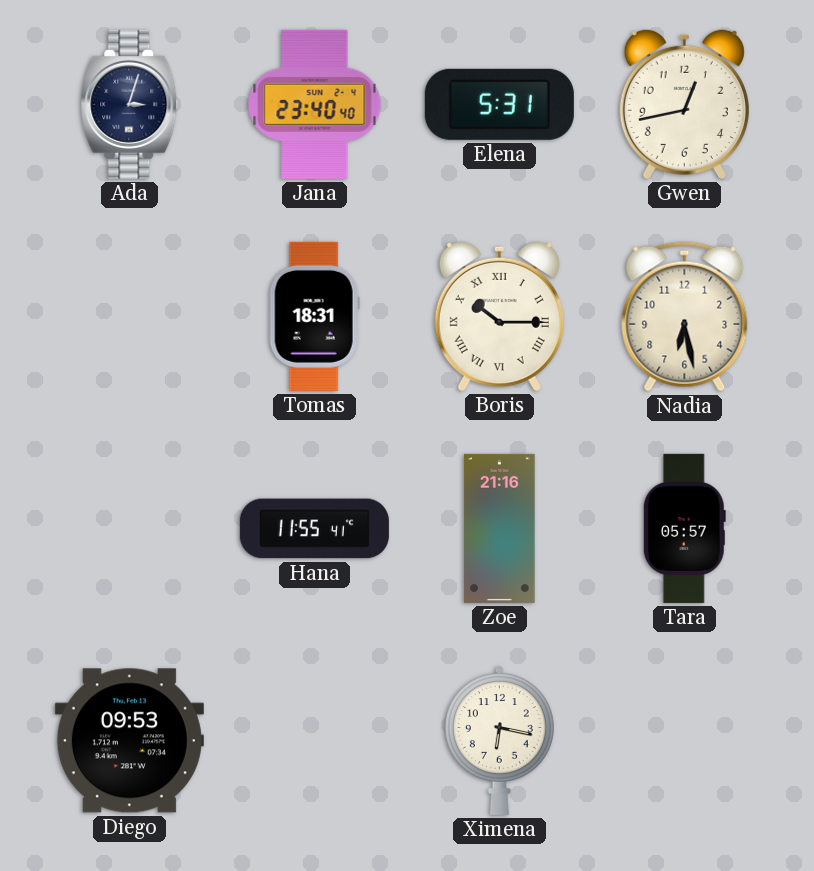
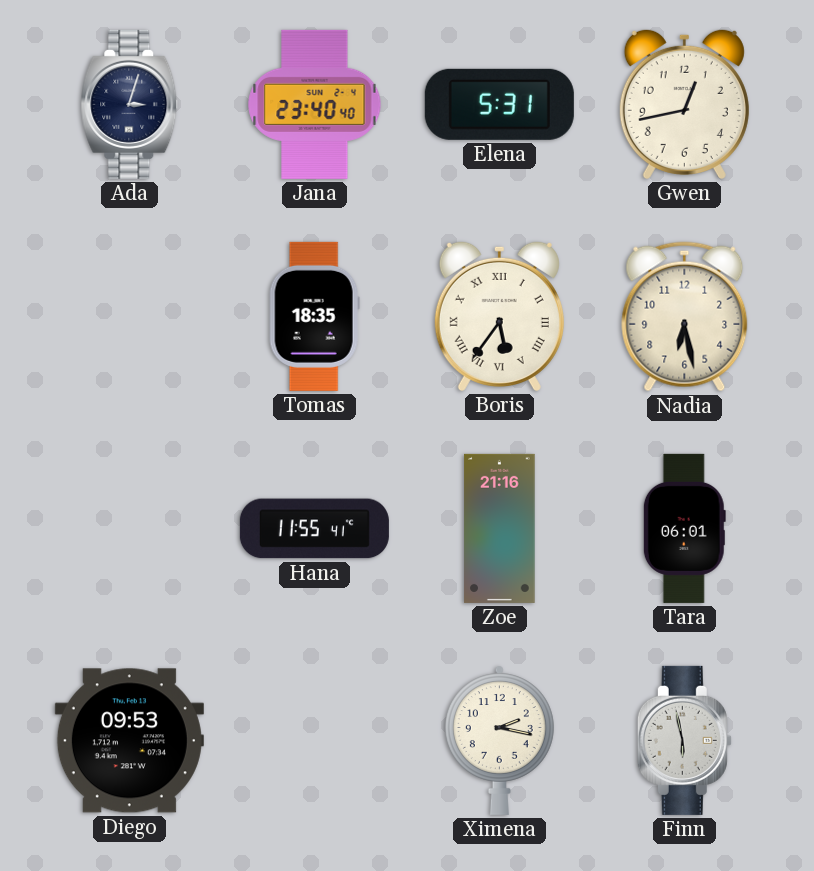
Tomas: 18:31 -> 18:35 (314, 316)
Boris: 10:15 -> 5:36 (499, 316)
Tara: 05:57 -> 06:01 (684, 528)
Ximena: 6:17 -> 2:17 (499, 740)
Finn: none -> 5:58 (684, 740)
